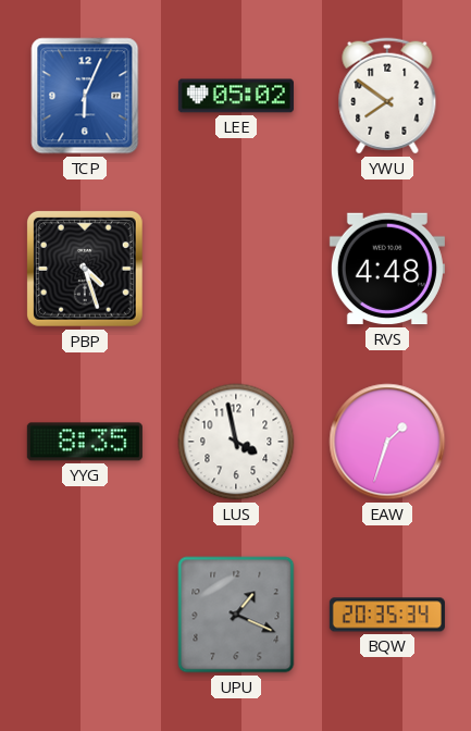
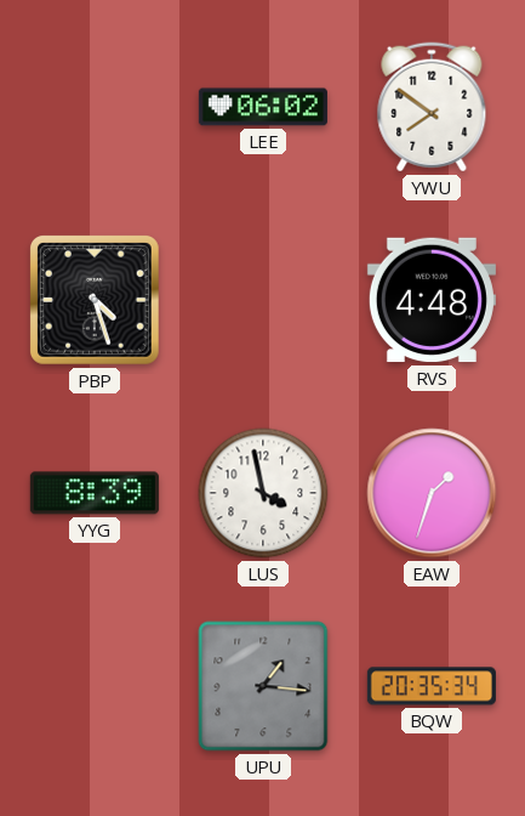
TCP: 6:04 -> none (85, 96)
LEE: 05:02 -> 06:02 (263, 107)
YYG: 8:35 -> 8:39 (95, 493)
UPU: 1:19 -> 1:16 (263, 686)
